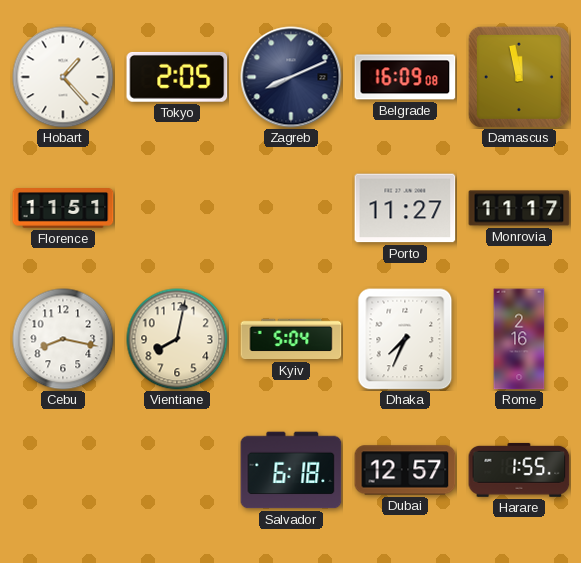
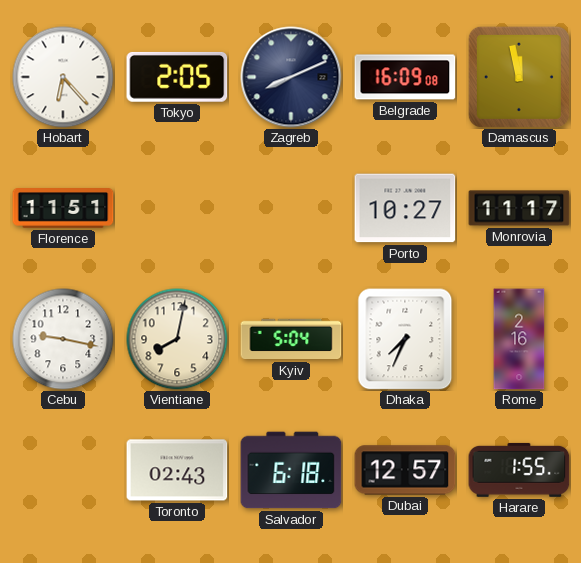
Hobart: 1:23 -> 6:23 (63, 77)
Porto: 11:27 -> 10:27 (405, 208)
Cebu: 8:17 -> 9:17 (63, 339)
Toronto: none -> 02:43 (177, 470)
